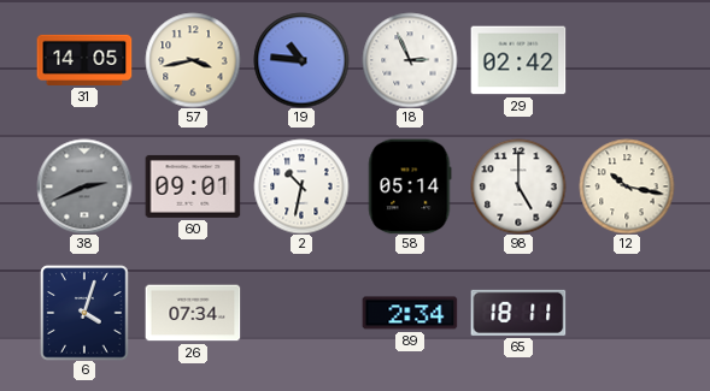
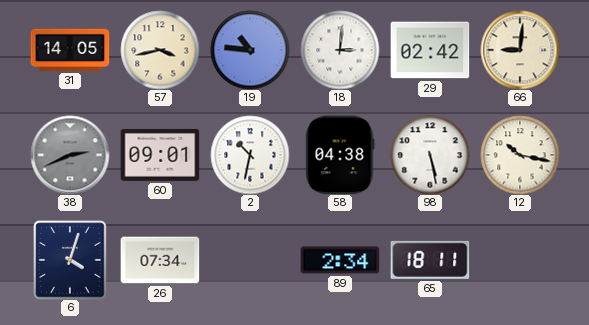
18: 2:56 -> 3:01 (340, 50)
66: none -> 9:01 (520, 50)
58: 05:14 -> 04:38 (340, 155)
98: 5:00 -> 5:28 (430, 155)
